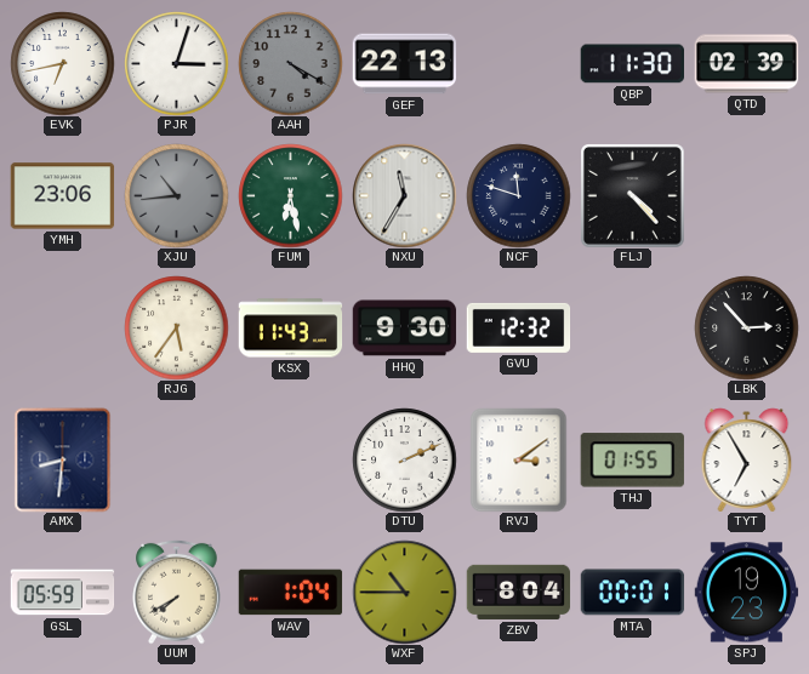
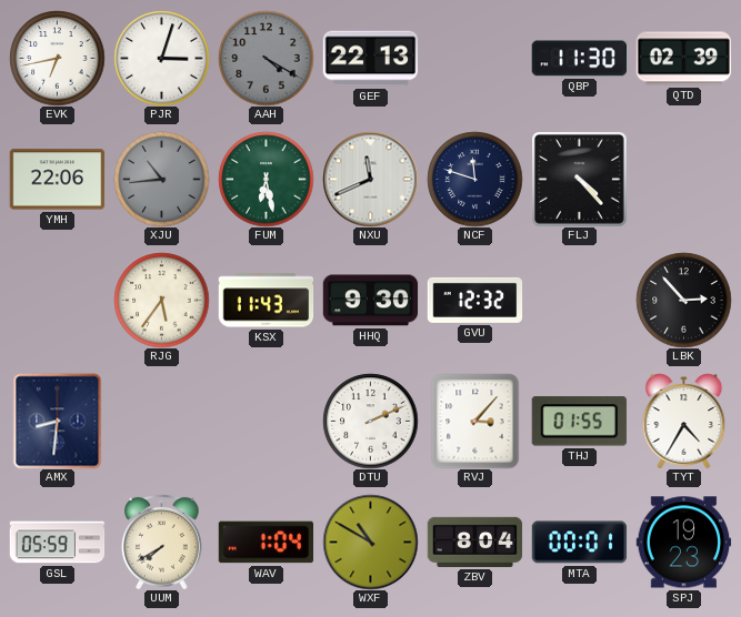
YMH: 23:06 -> 22:06 (57, 180)
NXU: 11:35 -> 11:41 (370, 179)
RVJ: 3:09 -> 3:07 (475, 421)
TYT: 6:55 -> 4:35 (684, 421)
WXF: 10:45 -> 10:50 (370, 542)
